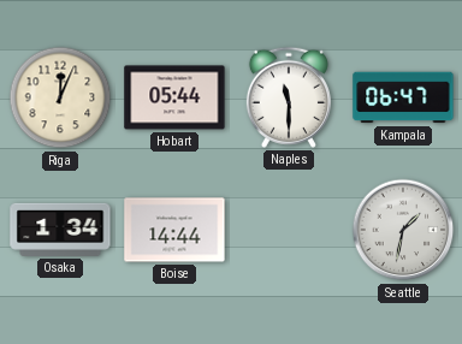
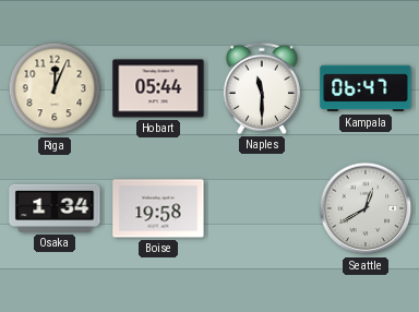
Boise: 14:44 -> 19:58 (158, 208)
Seattle: 1:32 -> 12:40 (366, 208)
